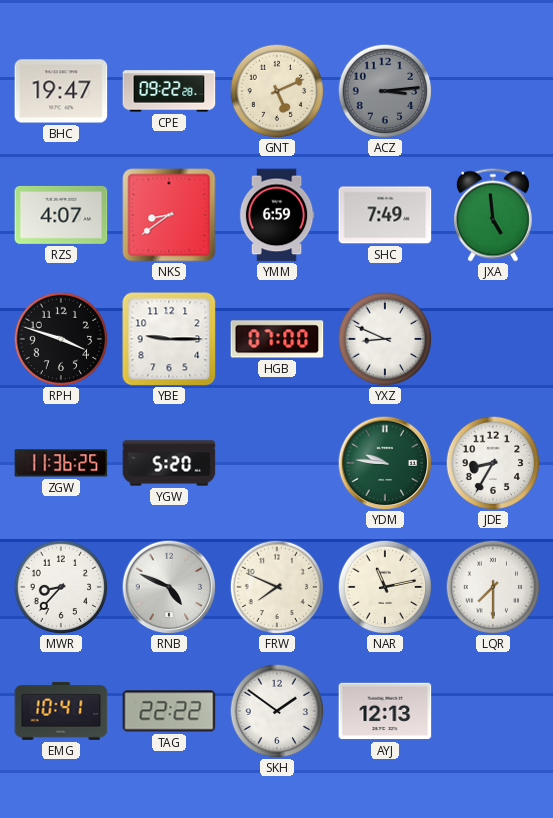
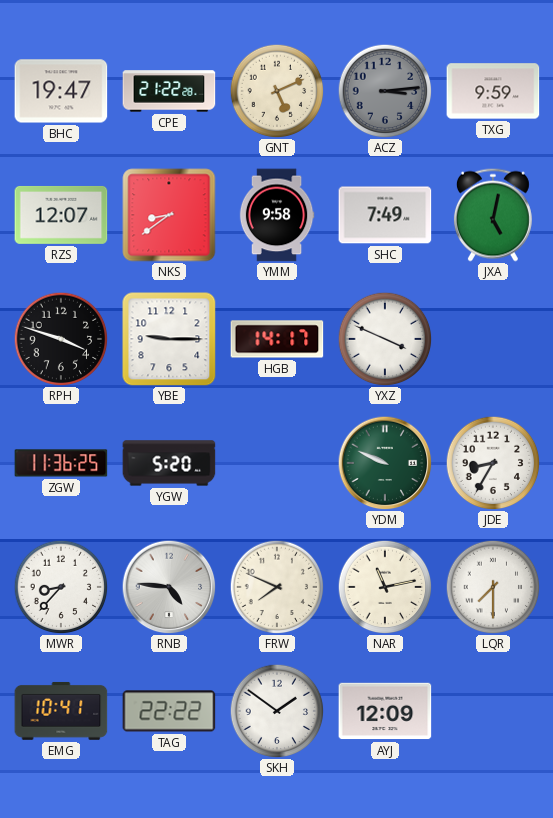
CPE: 09:22 -> 21:22 (169, 91)
TXG: none -> 9:59 (493, 91)
RZS: 4:07 -> 12:07 (61, 215)
YMM: 6:59 -> 9:58 (277, 215)
JXA: 4:59 -> 5:02 (493, 215)
HGB: 07:00 -> 14:17 (277, 339)
YXZ: 8:49 -> 3:49 (385, 339)
YDM: 9:46 -> 9:49 (385, 463)
RNB: 4:49 -> 4:46 (169, 587)
AYJ: 12:13 -> 12:09 (385, 711)
